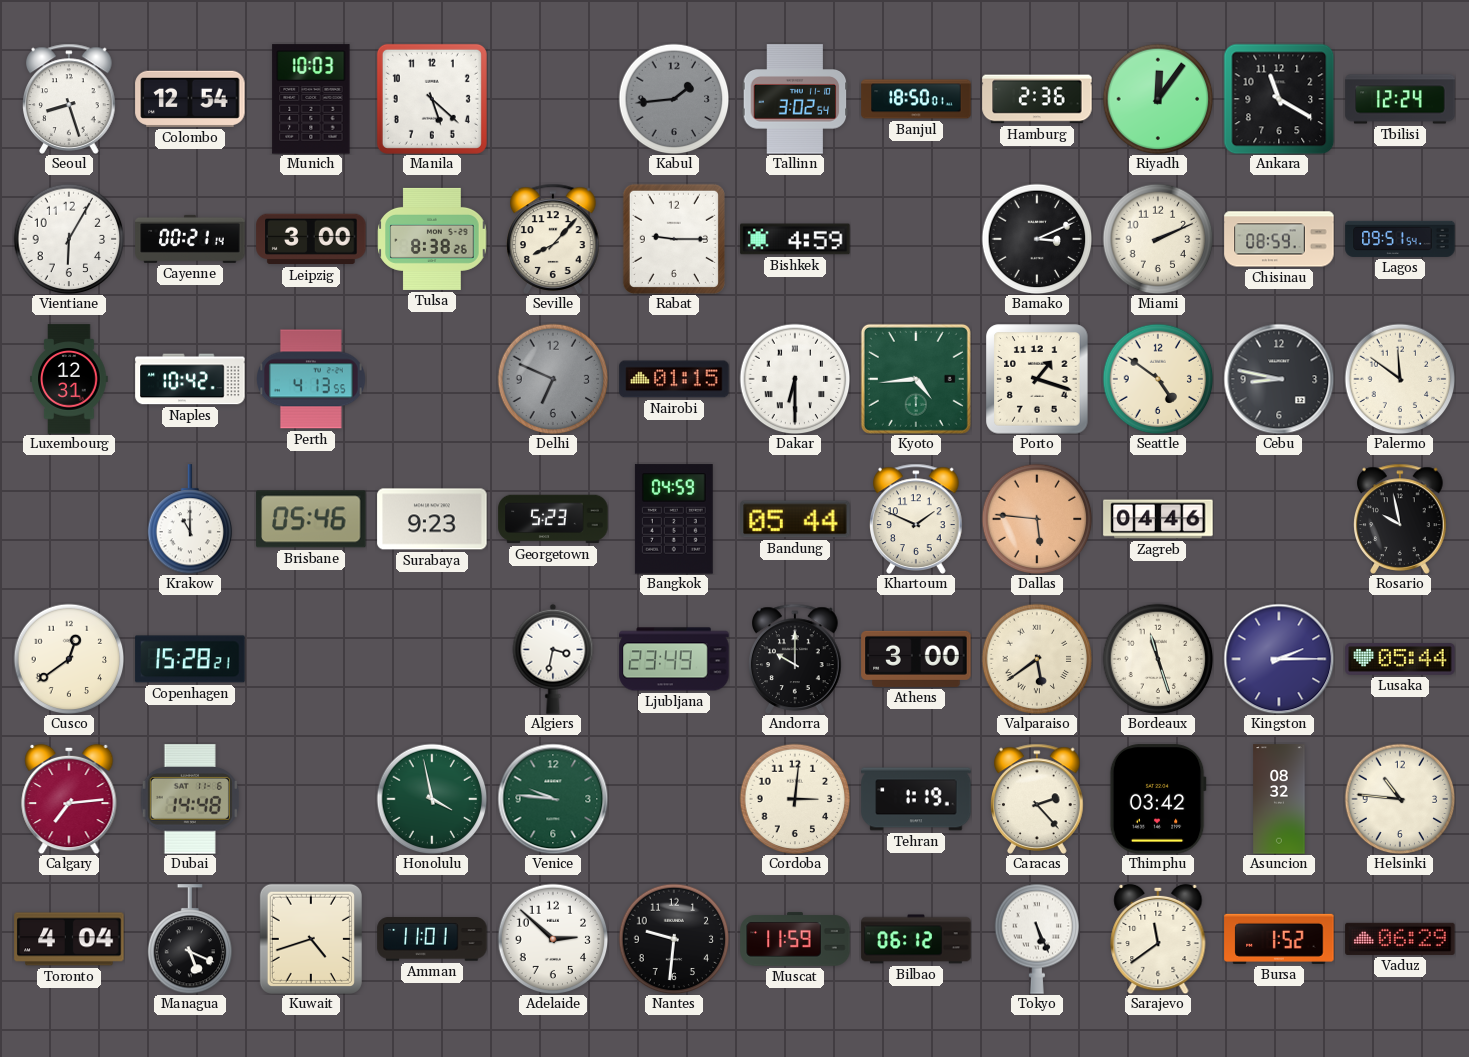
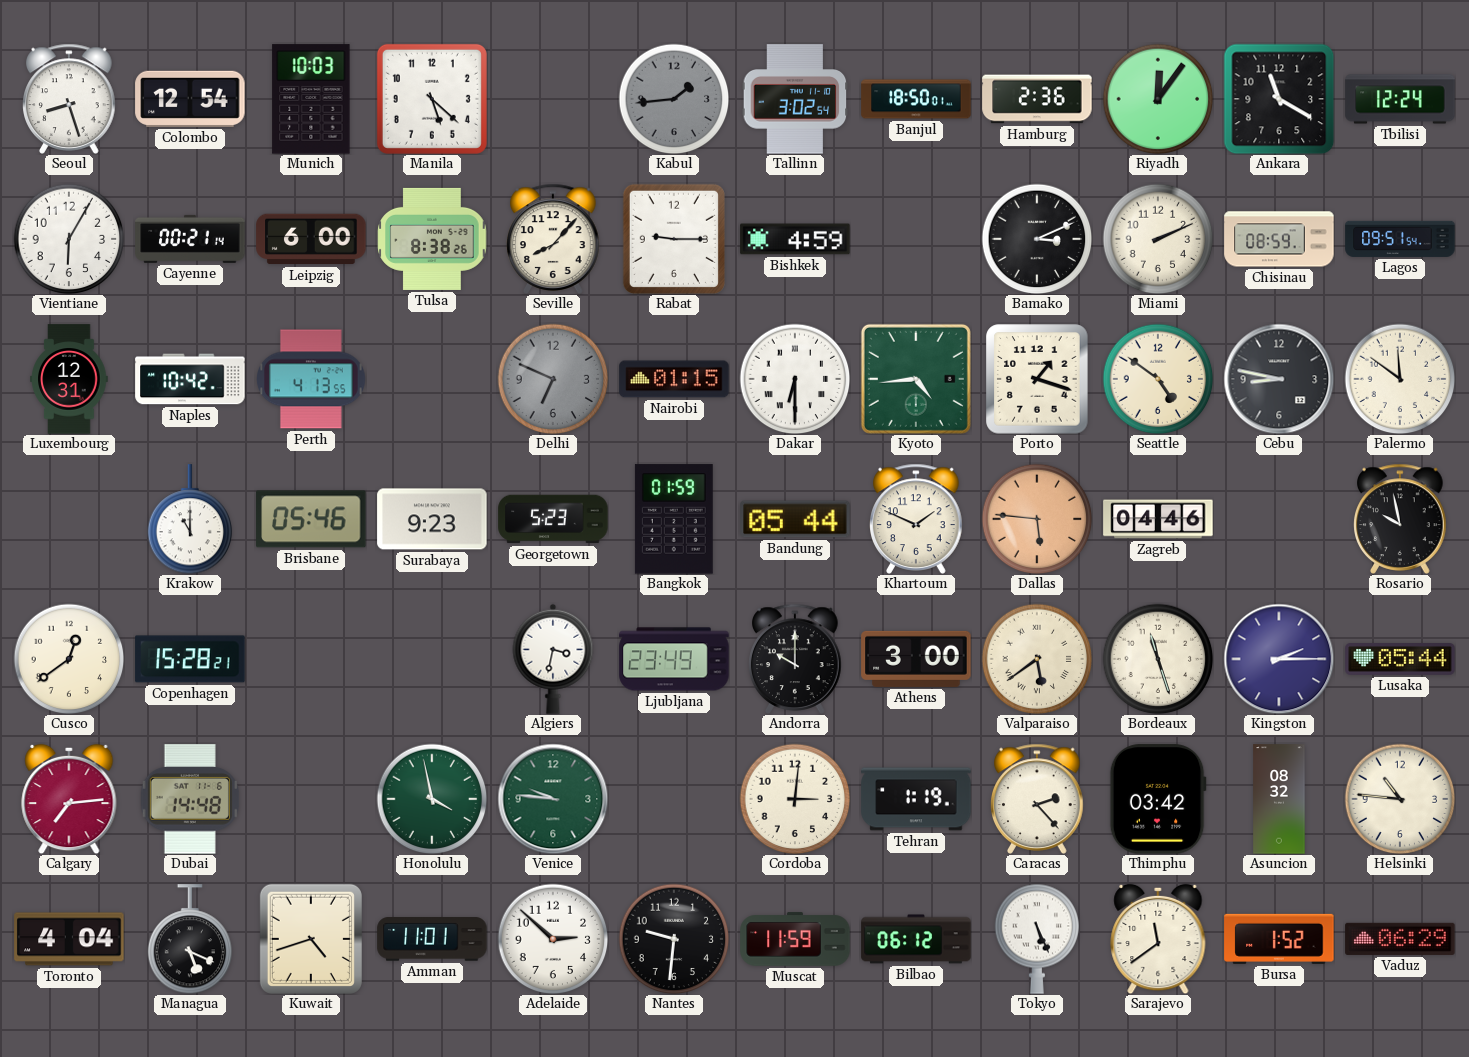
Leipzig: 3:00 -> 6:00 (311, 239)
Bangkok: 04:59 -> 01:59 (674, 519)
